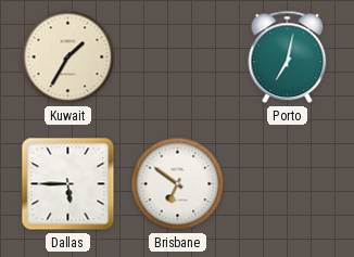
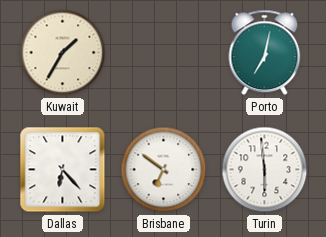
Dallas: 5:45 -> 6:23 (63, 170)
Turin: none -> 5:59 (265, 170)
